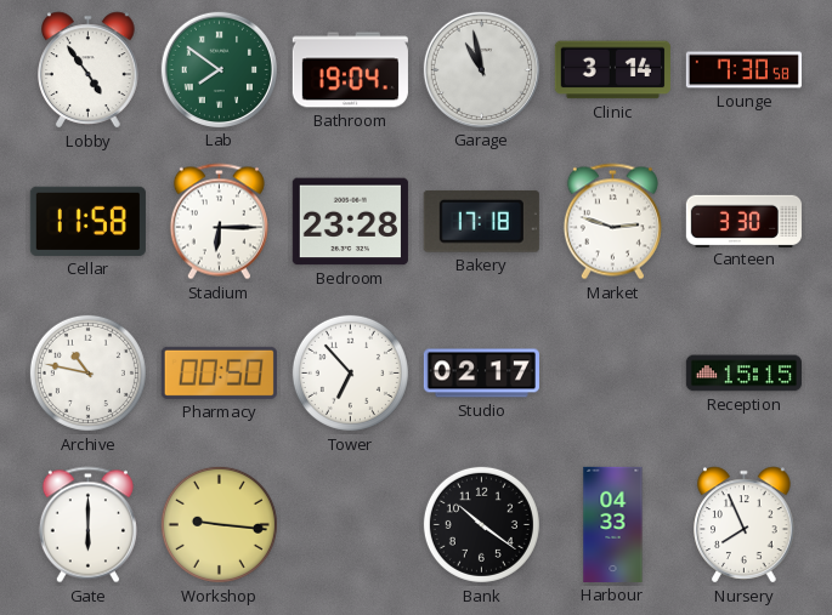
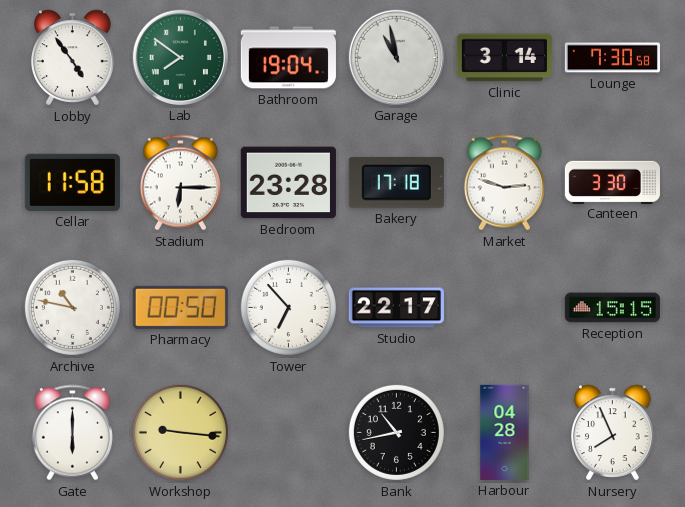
Studio: 02:17 -> 22:17 (396, 308)
Bank: 10:21 -> 10:43 (396, 432)
Harbour: 04:33 -> 04:28 (505, 432)
